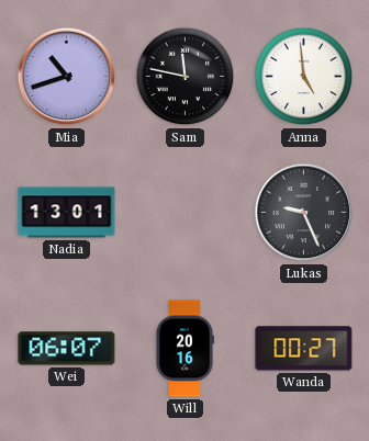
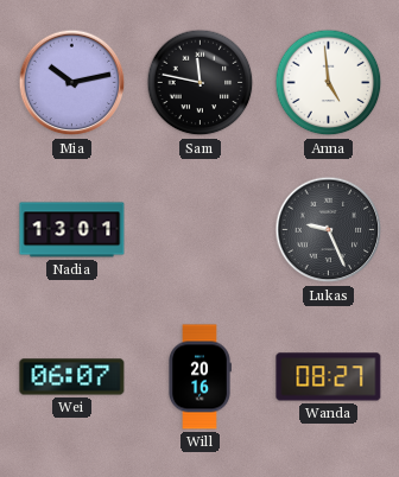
Mia: 10:42 -> 10:13 (72, 83)
Wanda: 00:27 -> 08:27 (329, 377)
